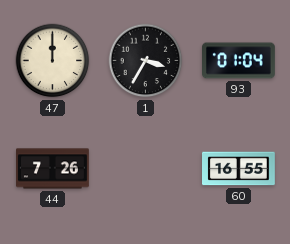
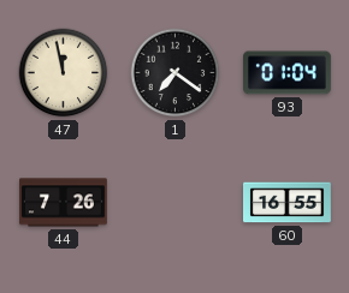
47: 12:00 -> 11:58 (64, 73)
1: 3:35 -> 7:21 (176, 73)
